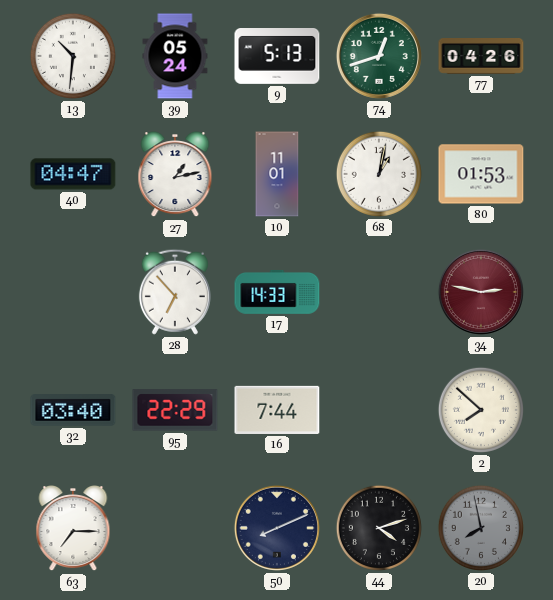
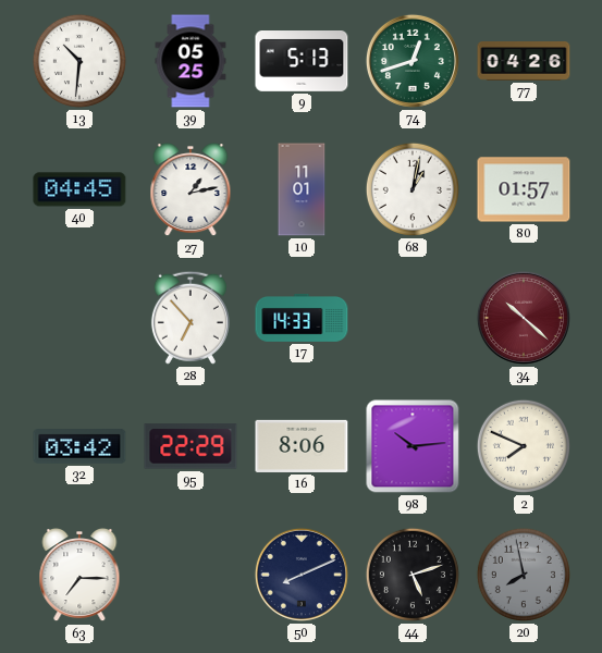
39: 05:24 -> 05:25 (191, 61)
40: 04:47 -> 04:45 (79, 189)
80: 01:53 -> 01:57 (524, 189)
34: 2:47 -> 10:22 (524, 318)
32: 03:40 -> 03:42 (79, 447)
16: 7:44 -> 8:06 (302, 446)
98: none -> 10:14 (413, 446)
2: 7:52 -> 7:49 (524, 446)
44: 4:12 -> 5:12 (413, 575)
